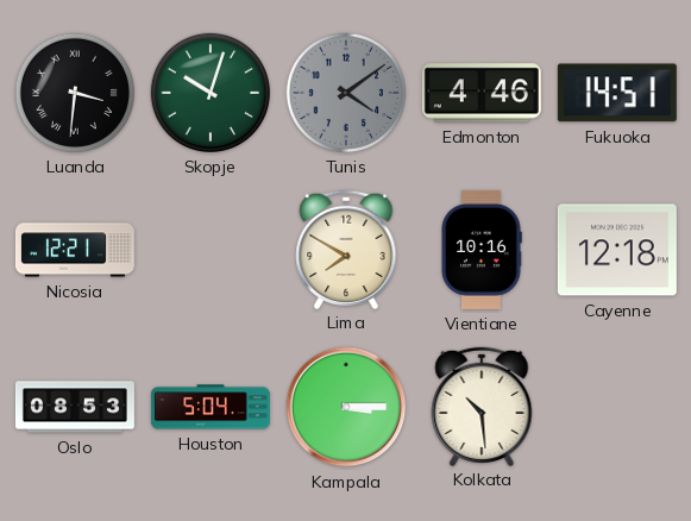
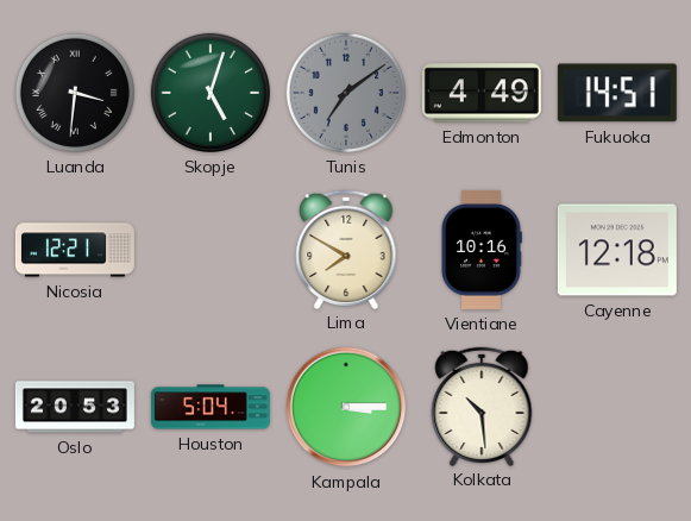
Skopje: 10:03 -> 5:03 (211, 93)
Tunis: 4:09 -> 7:09 (346, 93)
Edmonton: 4:46 -> 4:49 (482, 93)
Oslo: 08:53 -> 20:53 (75, 407)
